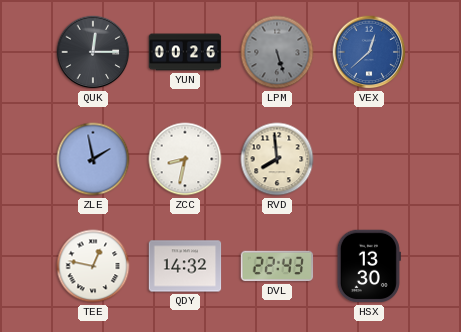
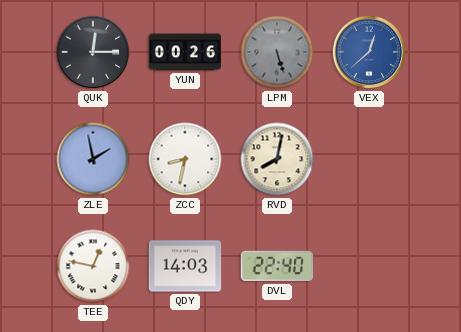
RVD: 7:59 -> 8:02 (277, 159)
QDY: 14:32 -> 14:03 (185, 266)
DVL: 22:43 -> 22:40 (277, 266)
HSX: 13:30 -> none (369, 266)
